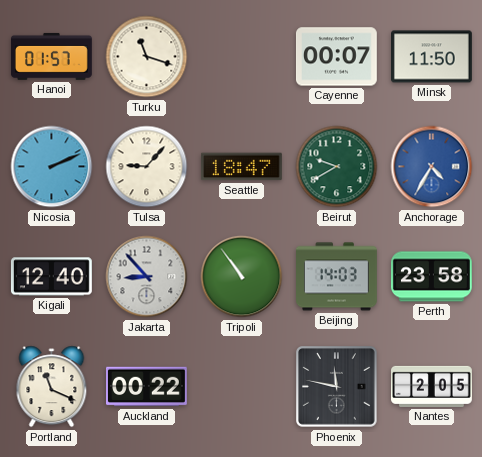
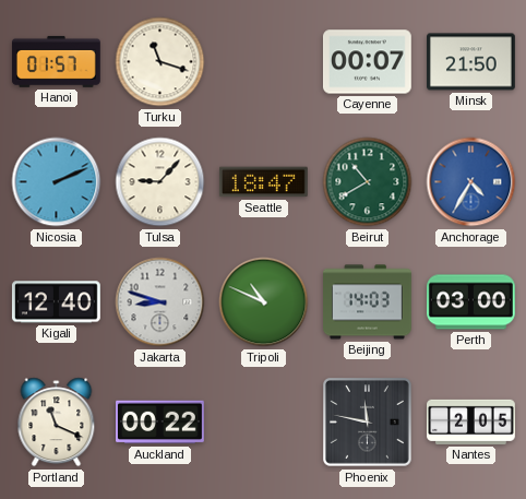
Minsk: 11:50 -> 21:50 (471, 62)
Beirut: 9:40 -> 10:40 (368, 182)
Jakarta: 8:53 -> 8:48 (160, 302)
Tripoli: 10:54 -> 10:49 (264, 302)
Perth: 23:58 -> 03:00 (471, 302)
